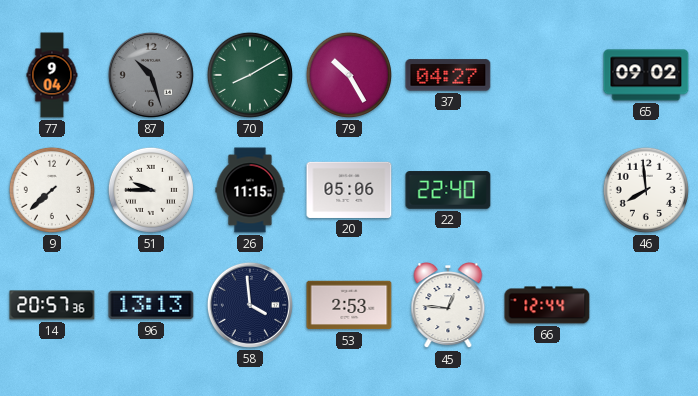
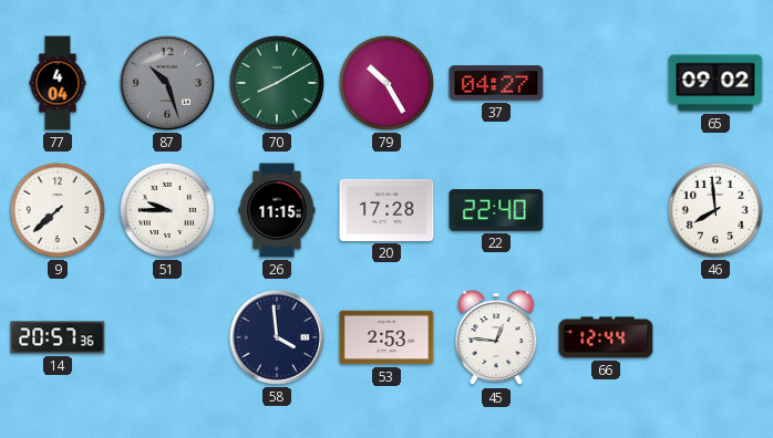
77: 9:04 -> 4:04 (58, 83)
20: 05:06 -> 17:28 (386, 210)
96: 13:13 -> none (151, 305)
